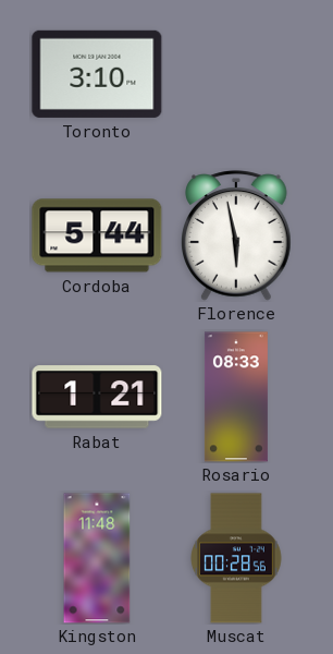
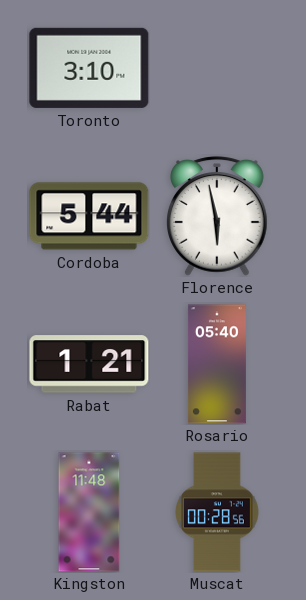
Rosario: 08:33 -> 05:40 (217, 364)
